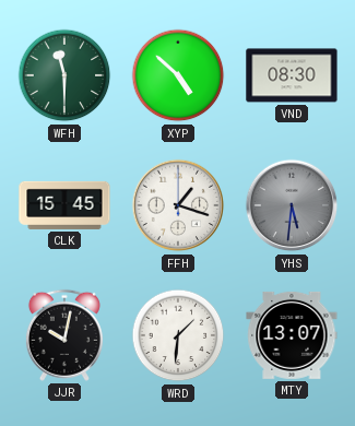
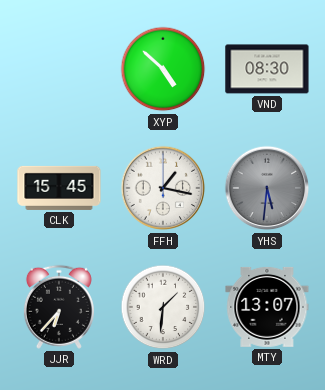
WFH: 11:30 -> none (64, 75)
FFH: 1:18 -> 1:17 (163, 188)
JJR: 10:02 -> 6:37 (59, 307)
